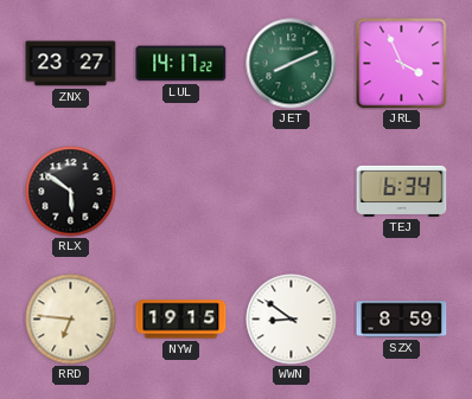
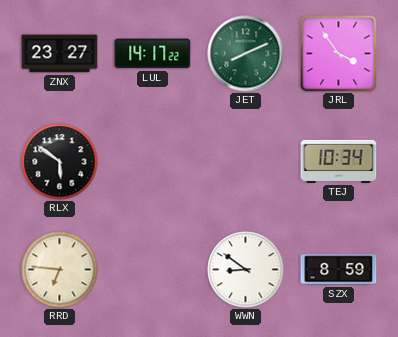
JRL: 3:56 -> 3:54 (339, 54)
TEJ: 6:34 -> 10:34 (339, 161)
NYW: 19:15 -> none (181, 320)
